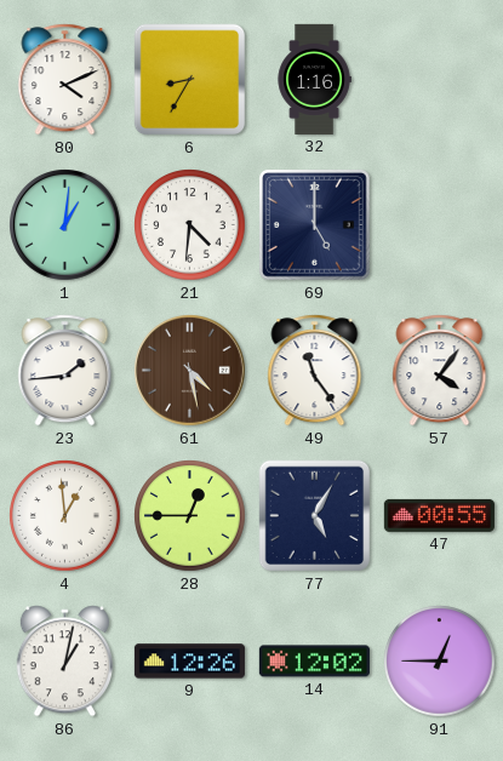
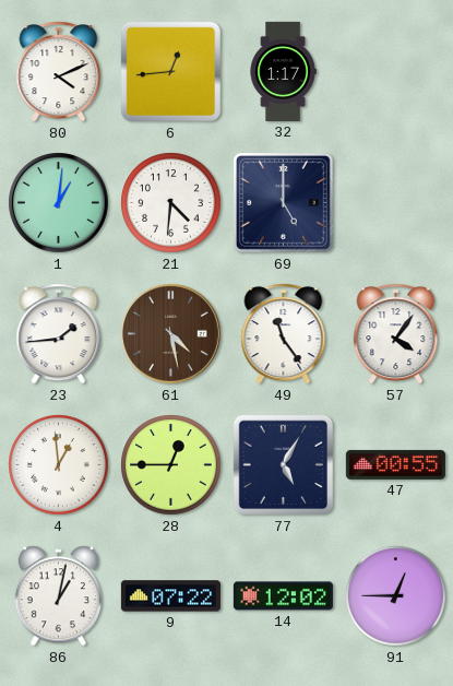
6: 8:35 -> 12:44 (171, 72)
32: 1:16 -> 1:17 (283, 71)
9: 12:26 -> 07:22 (170, 596)
